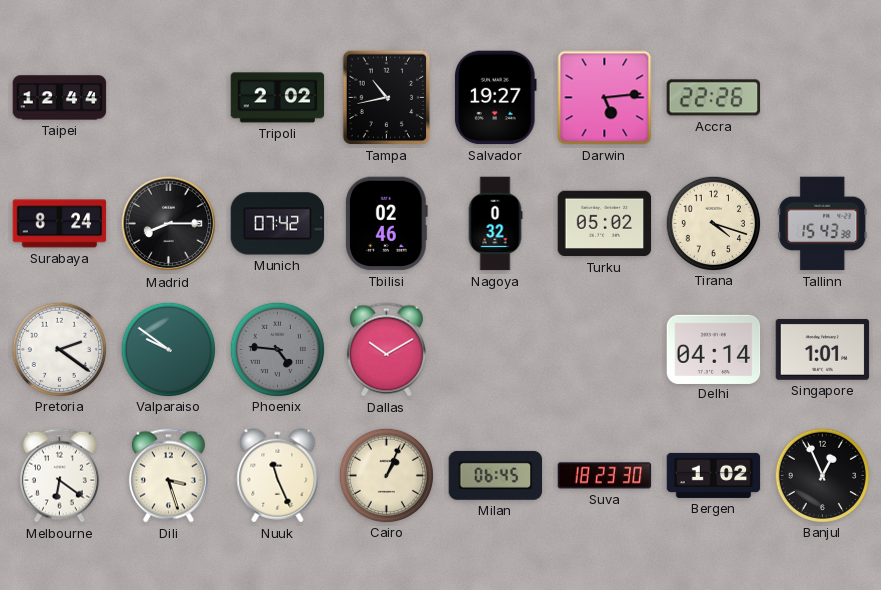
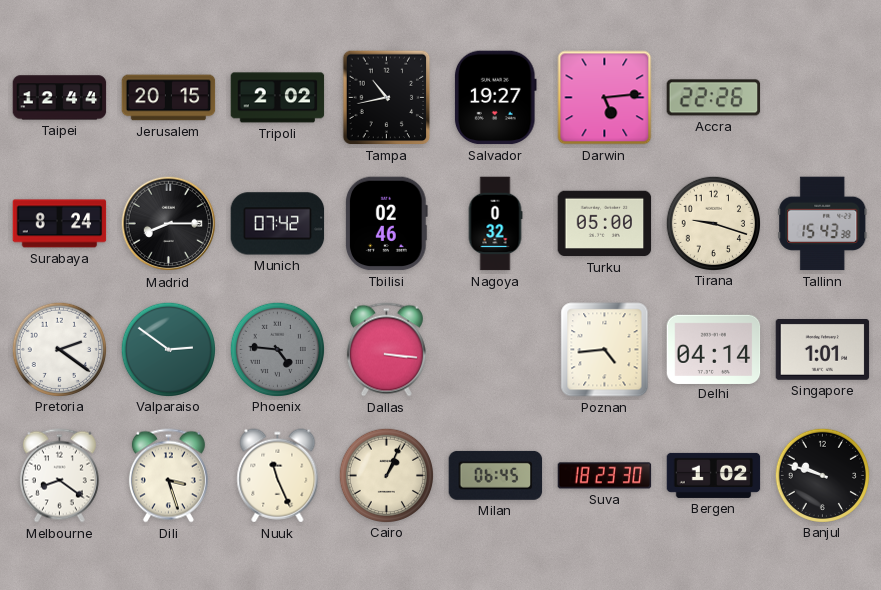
Jerusalem: none -> 20:15 (169, 98)
Turku: 05:02 -> 05:00 (605, 224)
Tirana: 4:18 -> 9:18 (713, 223)
Valparaiso: 9:51 -> 2:51 (168, 349)
Dallas: 10:10 -> 3:16 (386, 350)
Poznan: none -> 4:44 (605, 350)
Melbourne: 6:21 -> 8:21 (59, 476)
Banjul: 12:56 -> 9:48 (822, 475)
